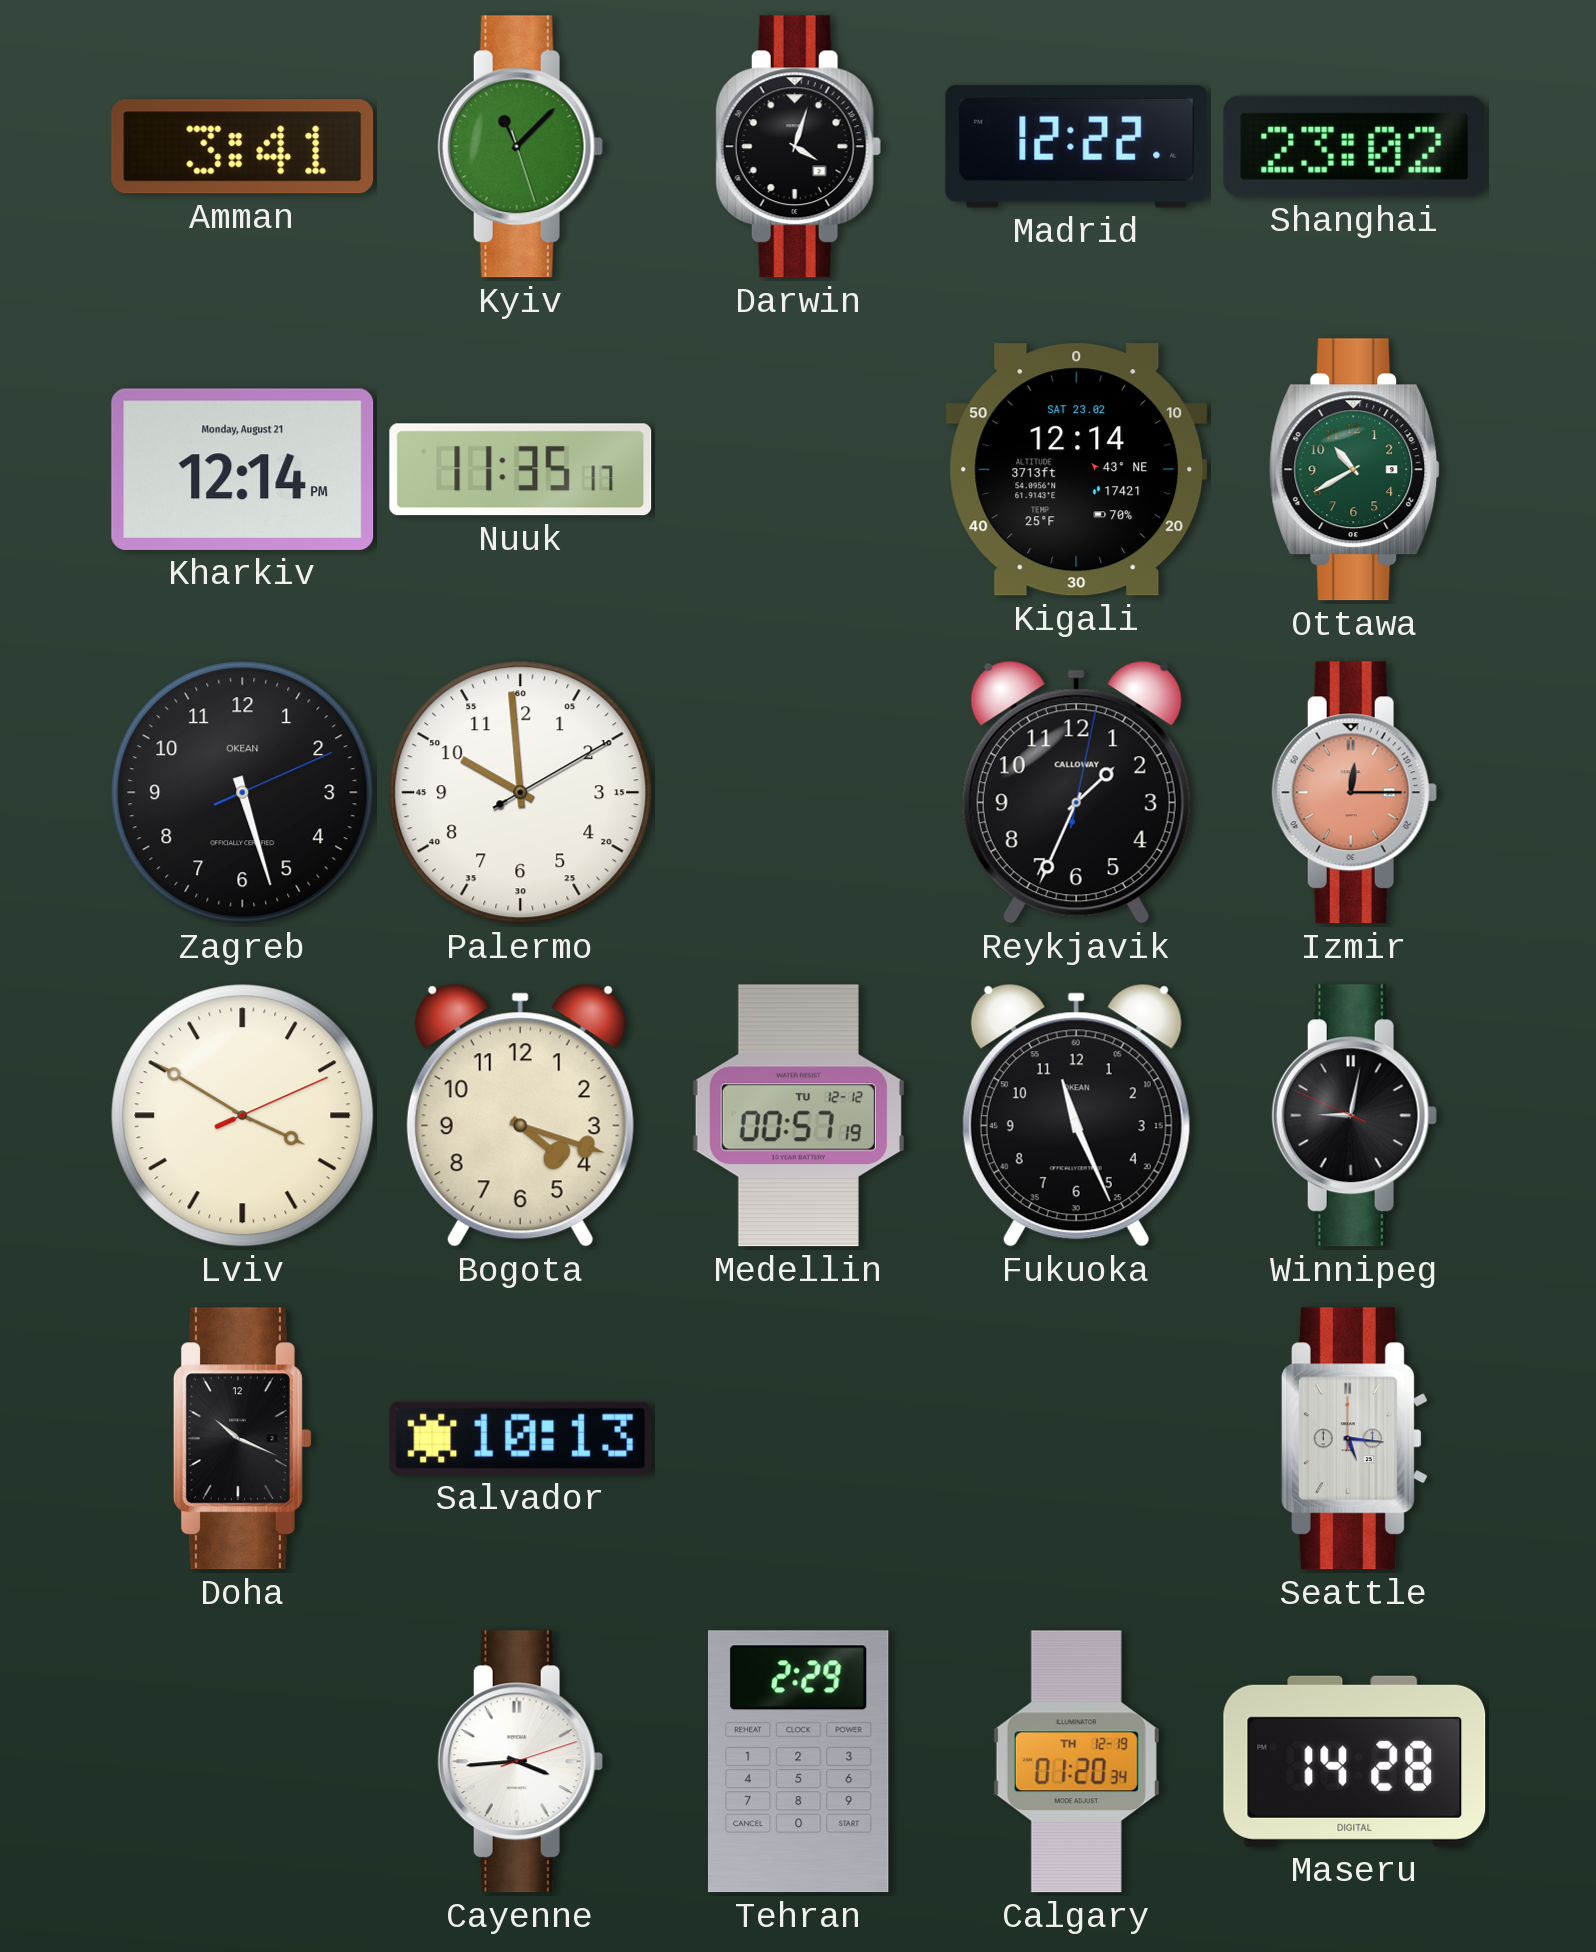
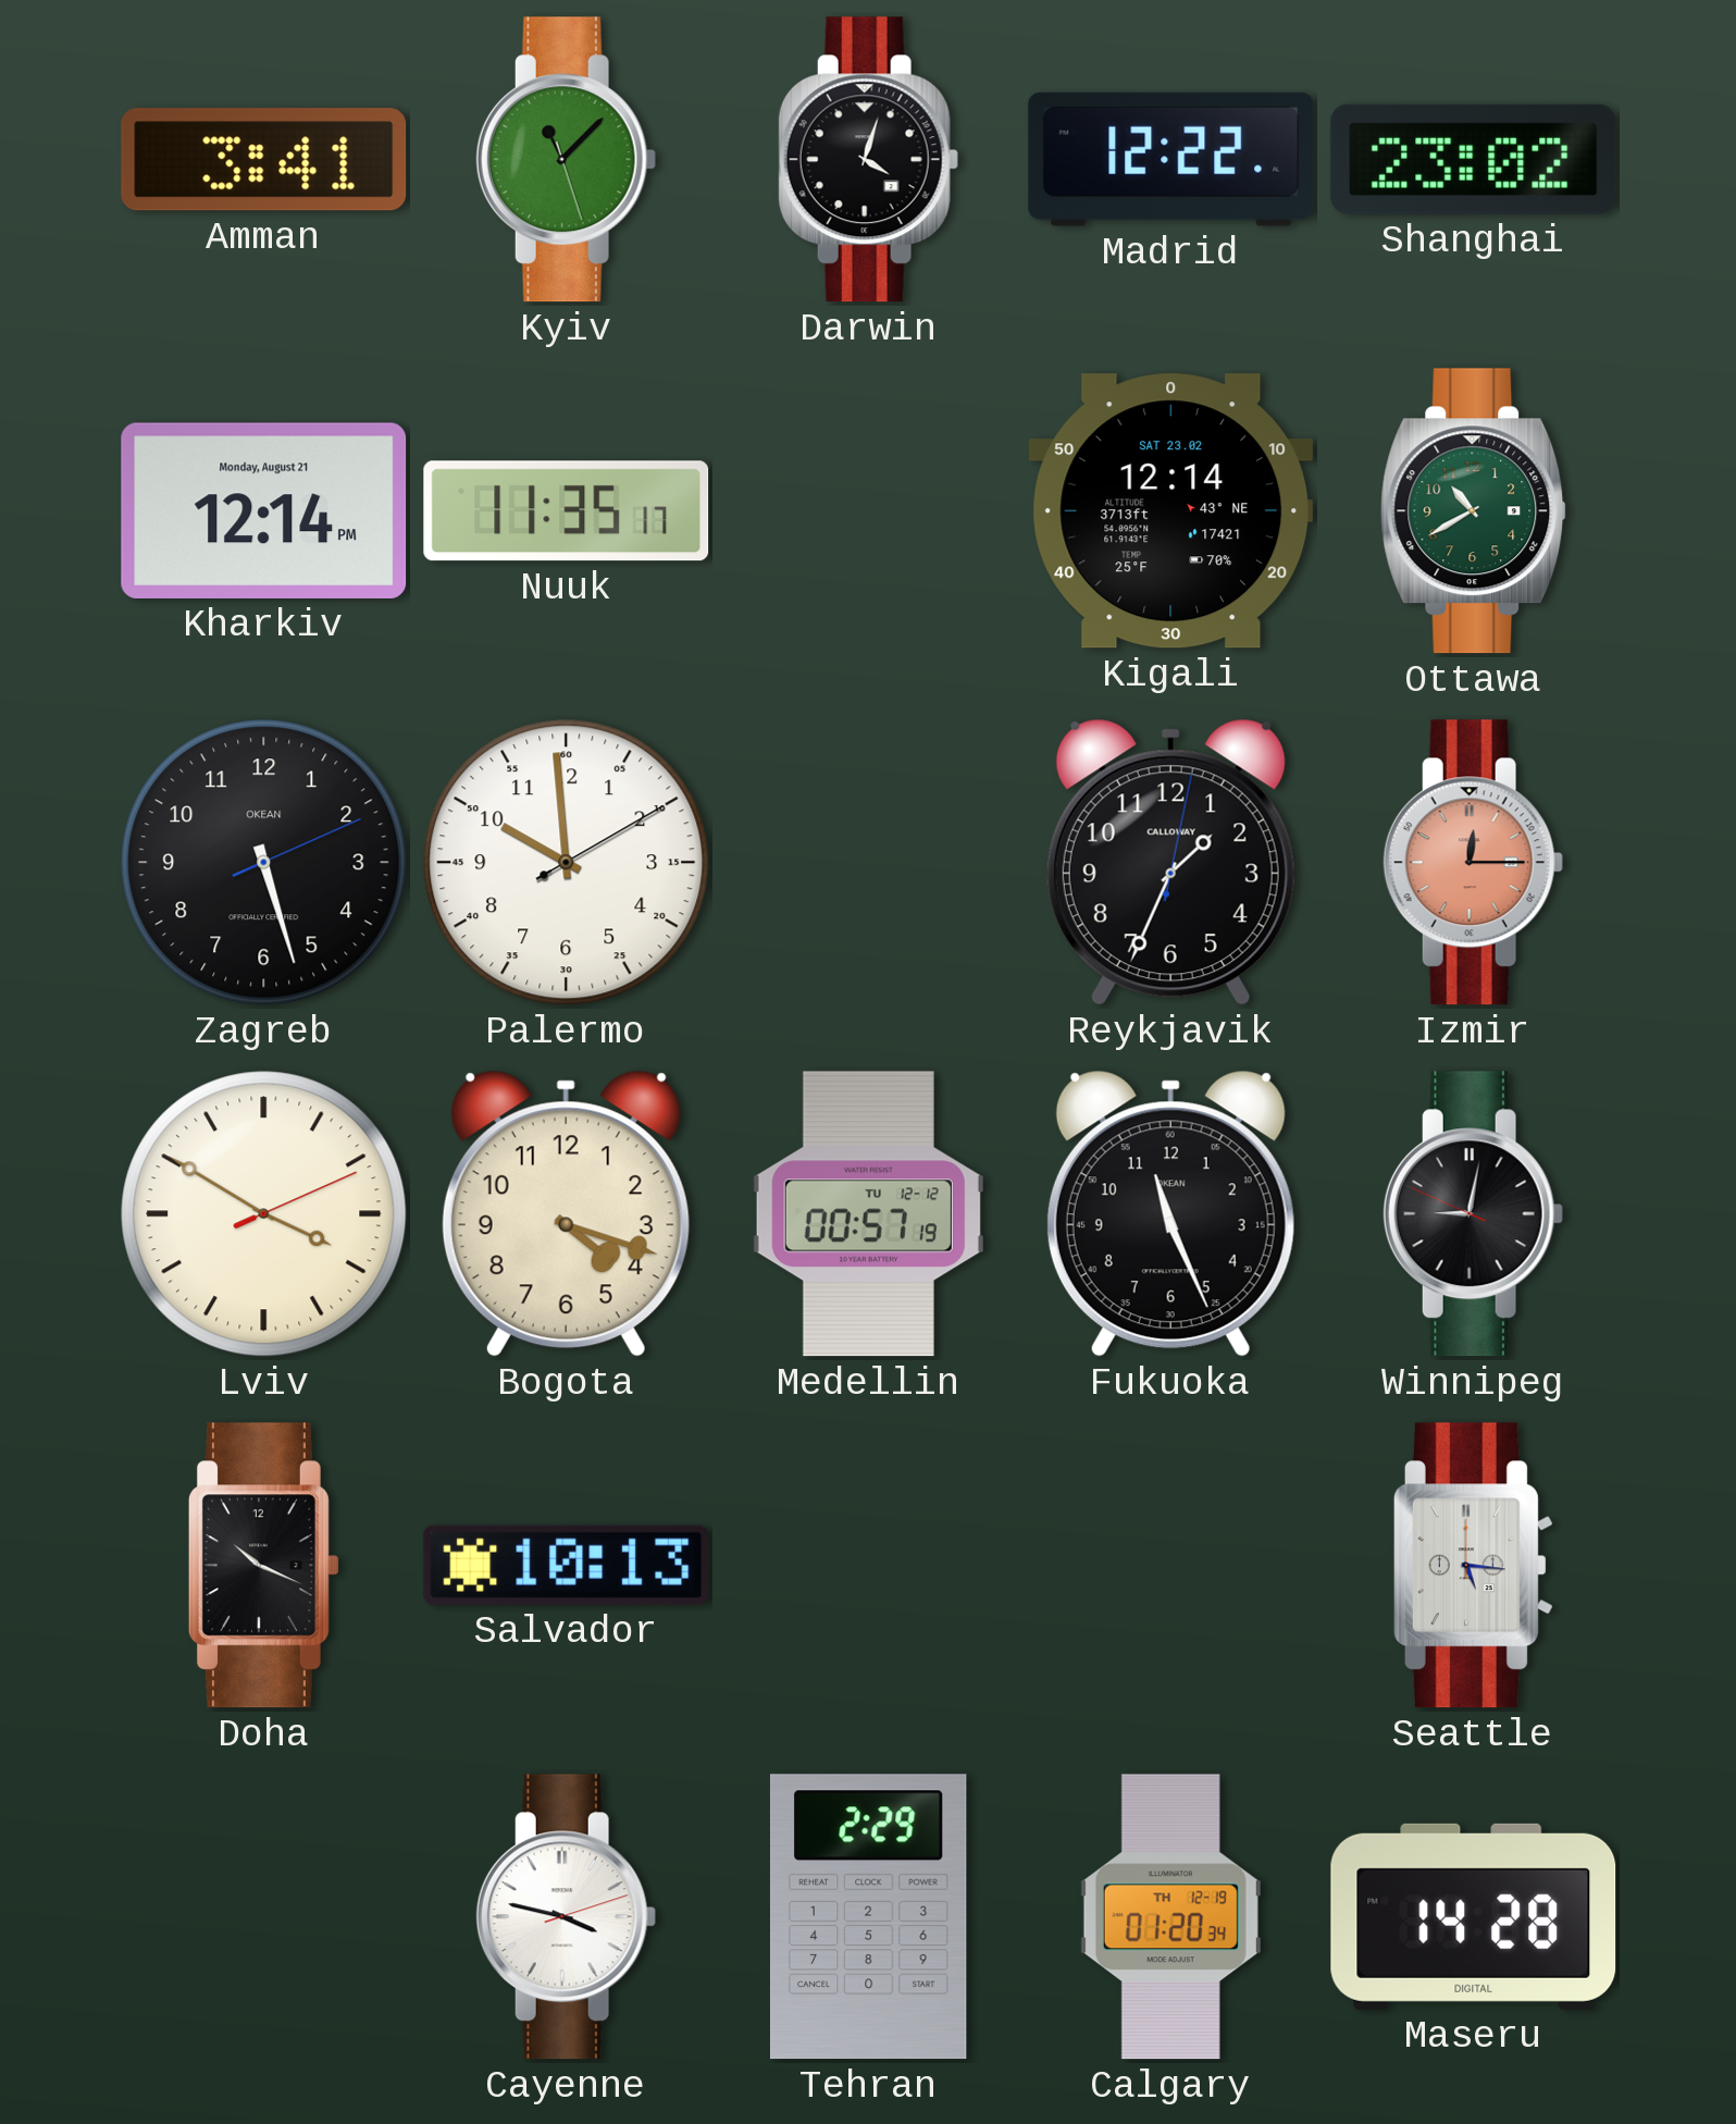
Cayenne: 3:44 -> 3:47 (566, 1917)
